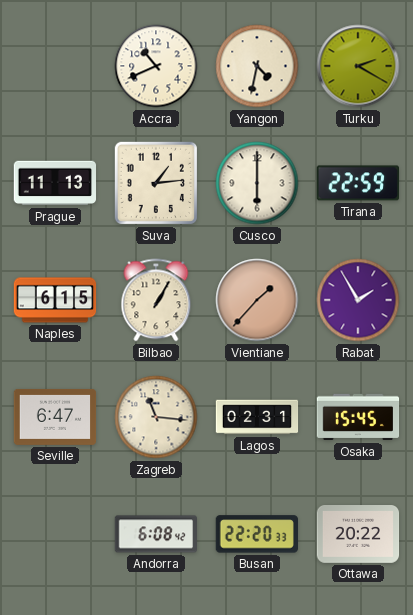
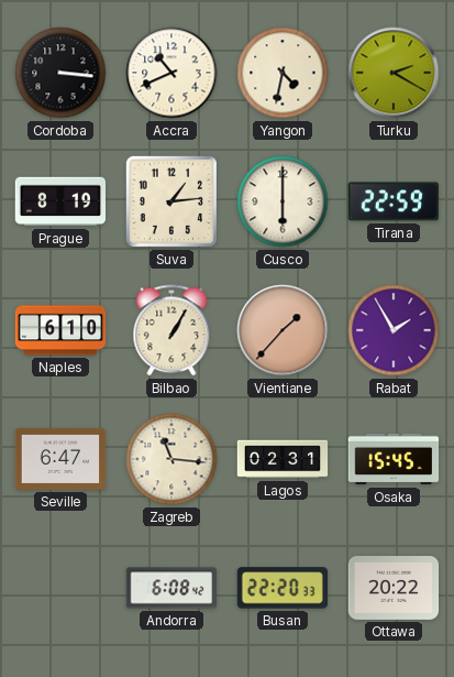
Cordoba: none -> 3:16 (60, 73)
Prague: 11:13 -> 8:19 (60, 201)
Naples: 6:15 -> 6:10 (60, 330)
